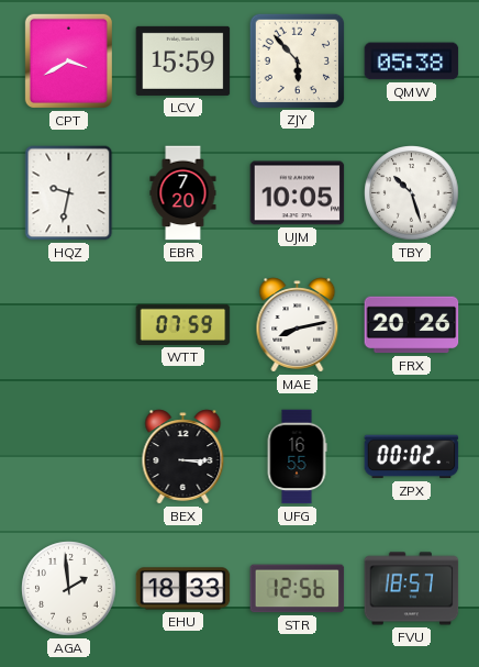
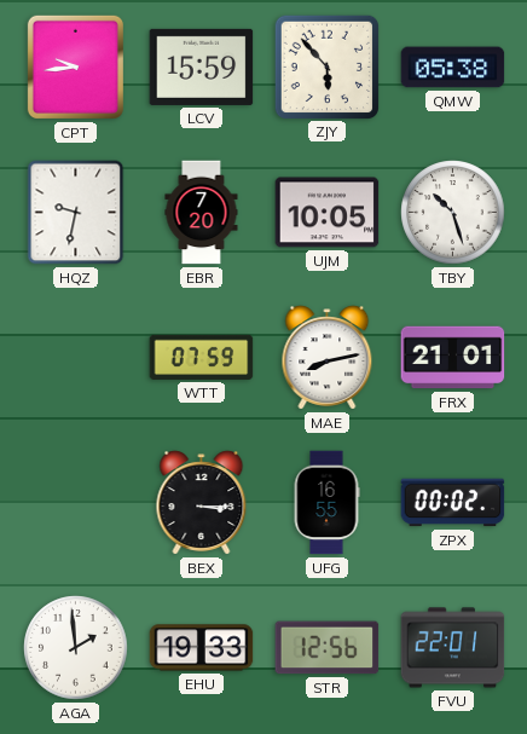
CPT: 3:40 -> 9:44 (75, 67)
FRX: 20:26 -> 21:01 (453, 358)
EHU: 18:33 -> 19:33 (202, 648)
FVU: 18:57 -> 22:01 (453, 648)
